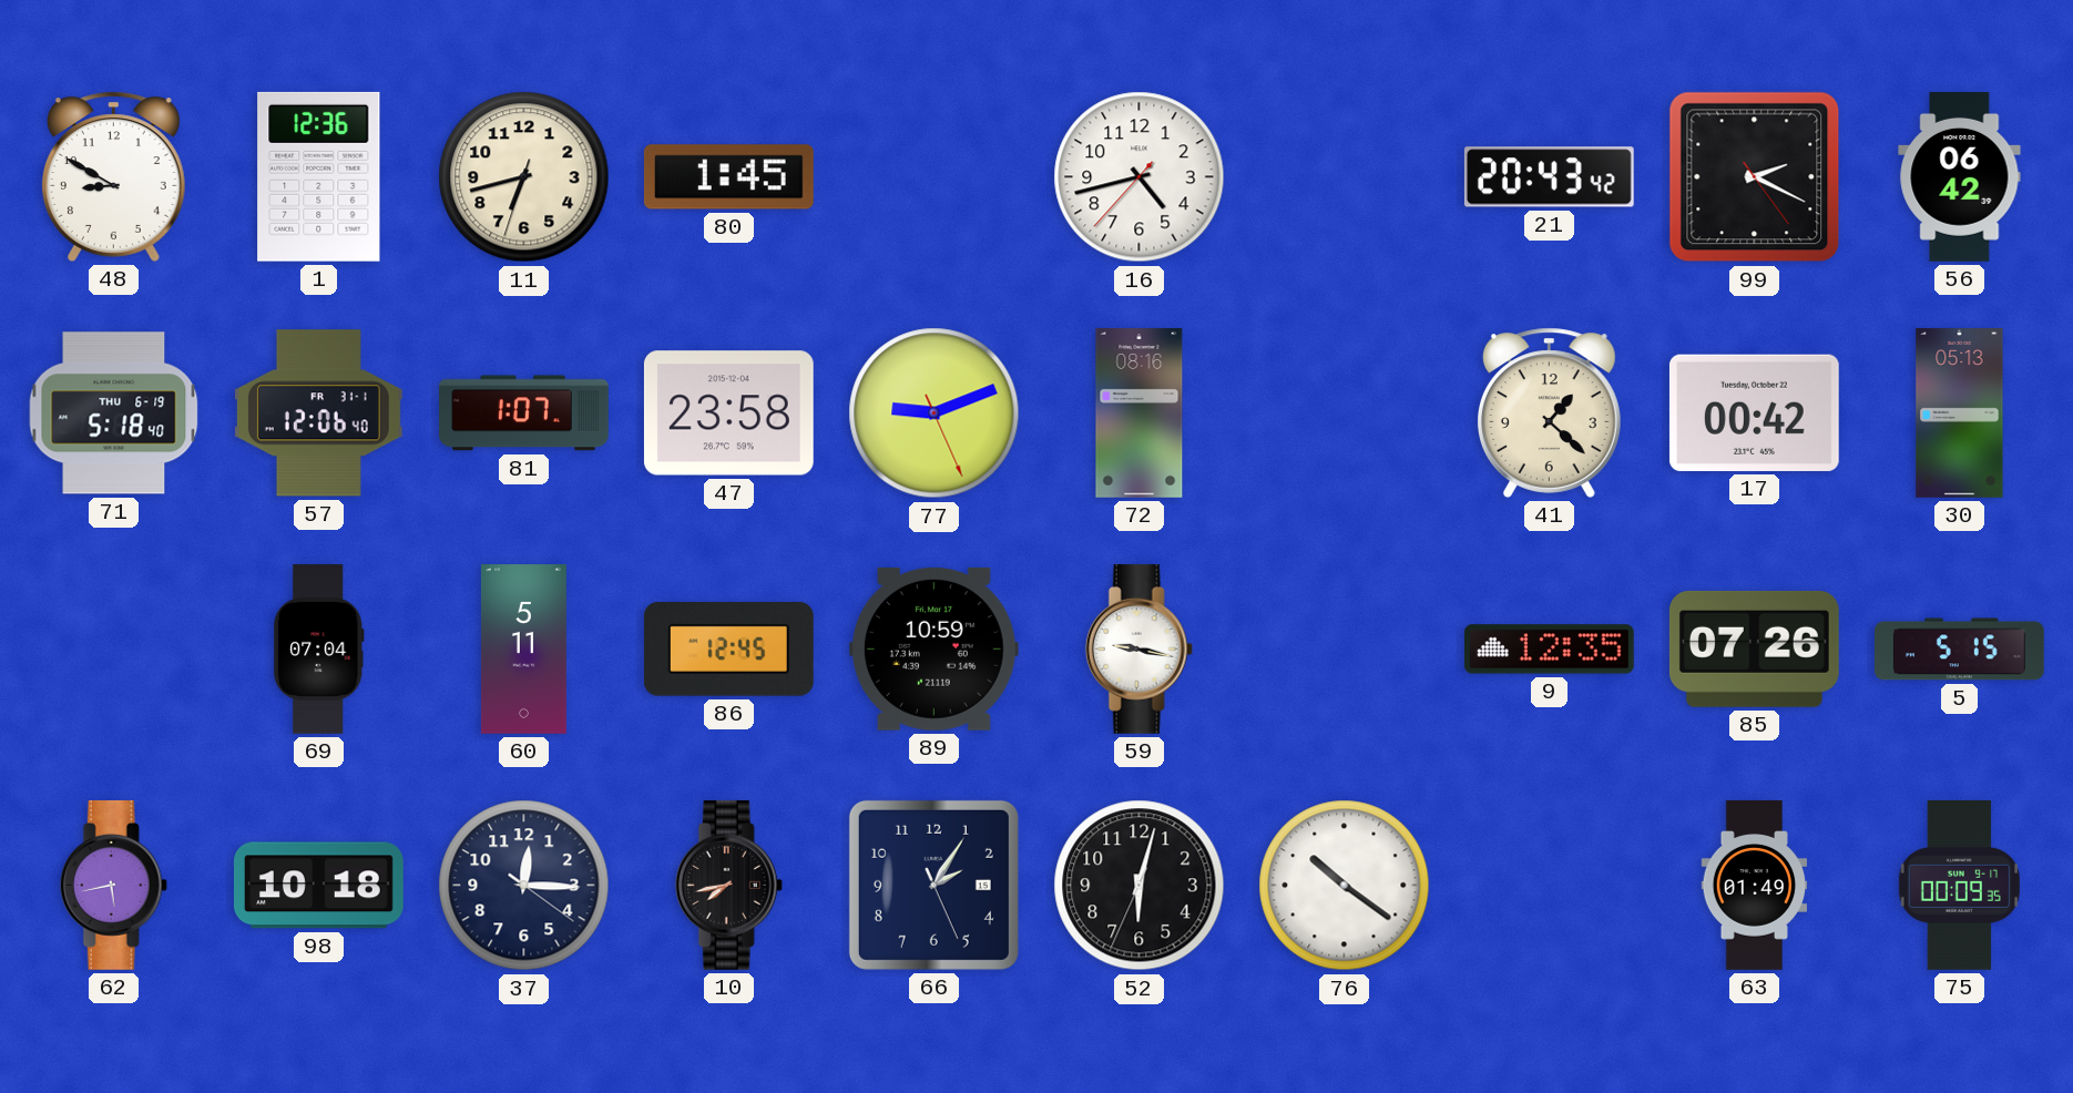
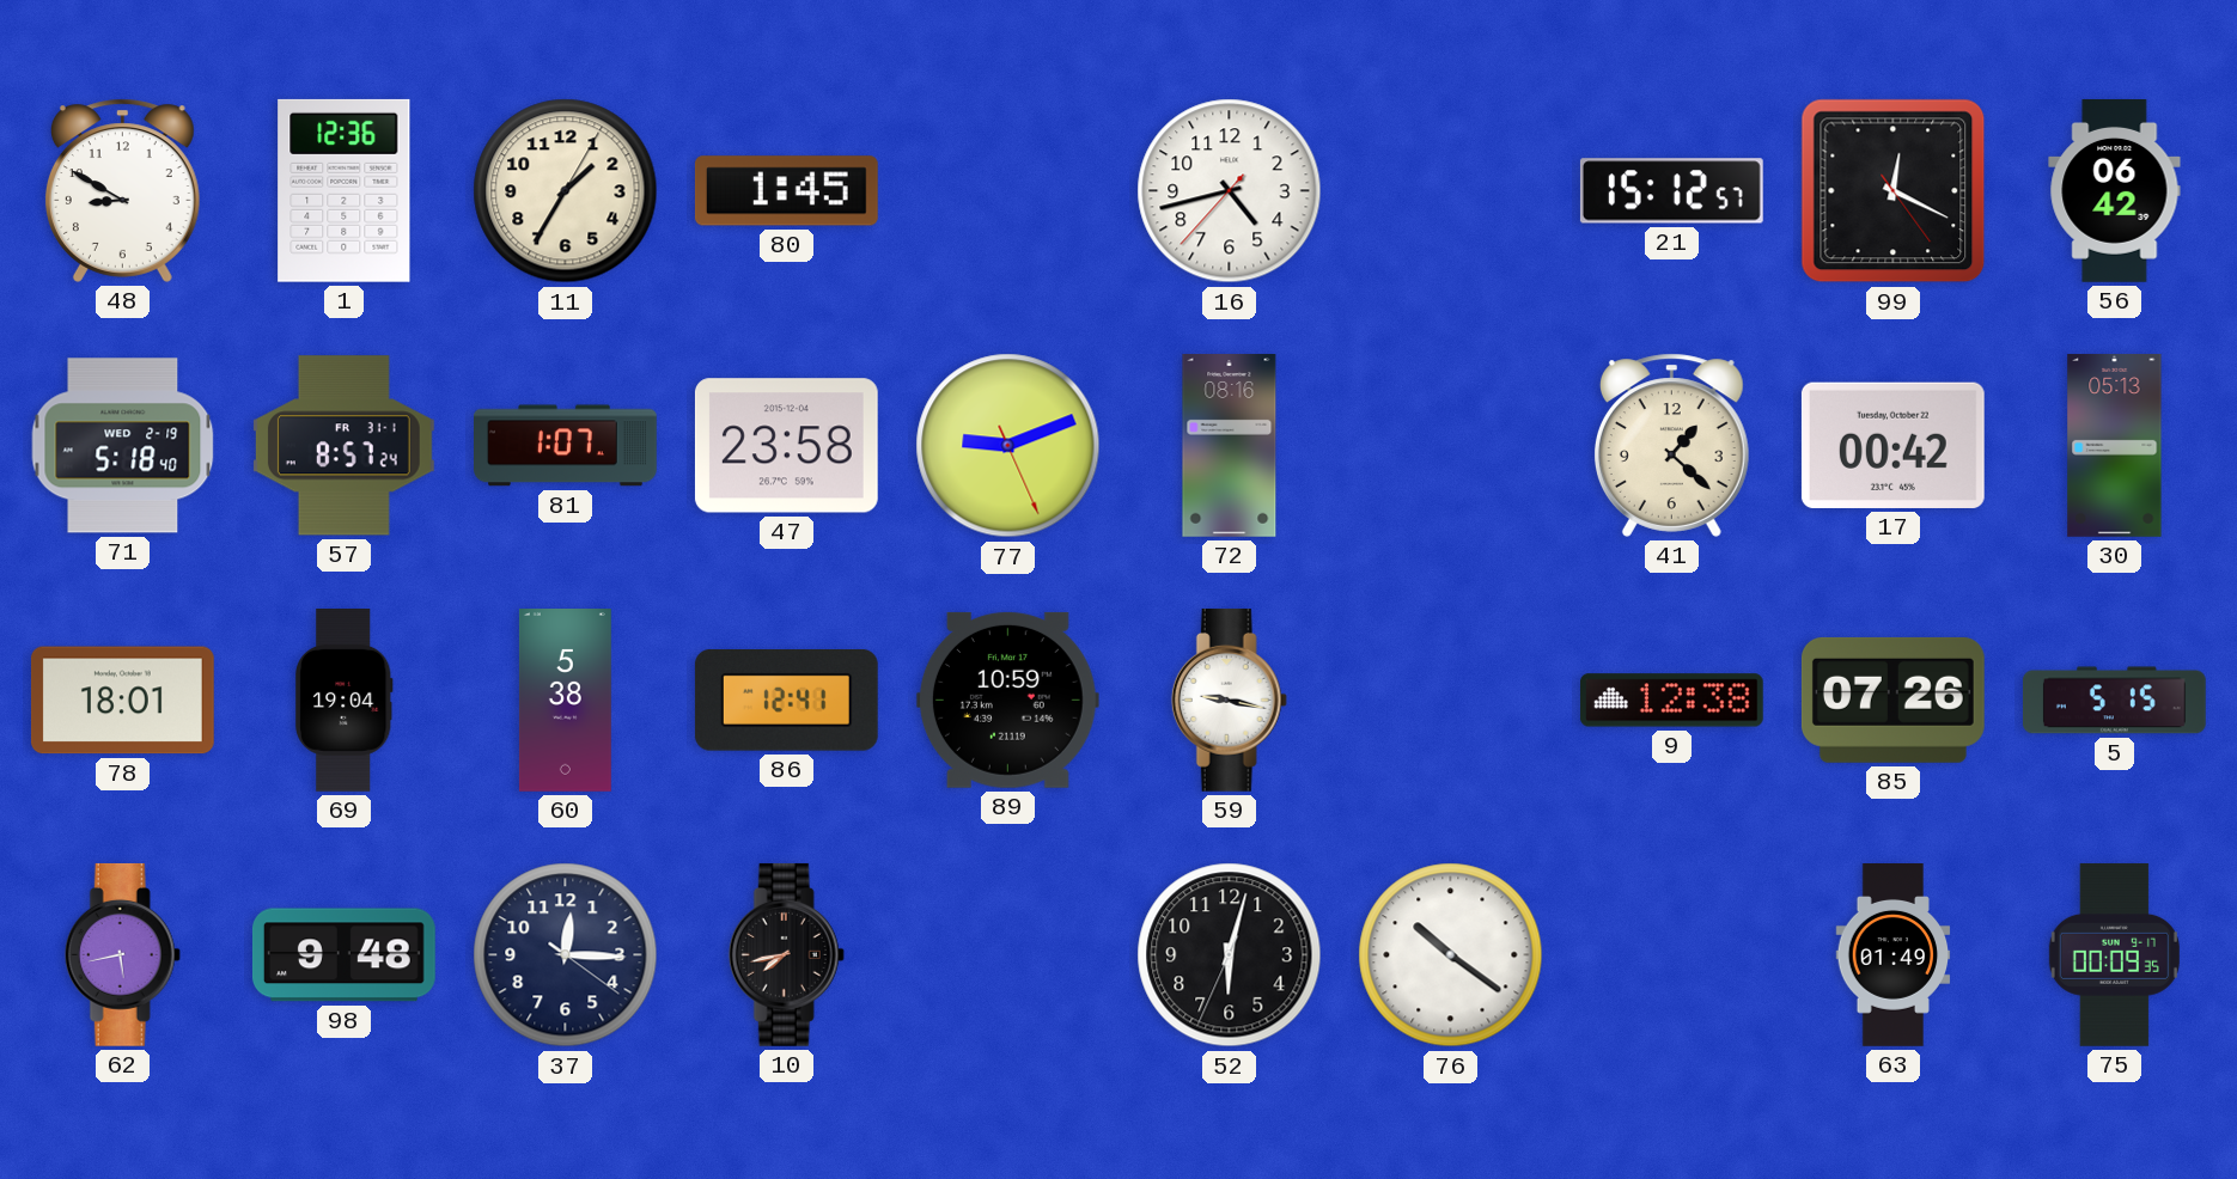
11: 6:42 -> 1:35 (566, 191)
21: 20:43 -> 15:12 (1671, 191)
99: 2:19 -> 12:19 (1894, 191)
71 date: THU 6-19 -> WED 2-19 (123, 446)
57: 12:06 -> 8:57 (343, 446)
78: none -> 18:01 (122, 701)
69: 07:04 -> 19:04 (343, 701)
60: 5:11 -> 5:38 (565, 701)
86: 12:45 -> 12:41 (786, 701)
9: 12:35 -> 12:38 (1671, 701)
98: 10:18 -> 9:48 (343, 955)
66: 2:05 -> none (933, 885)
